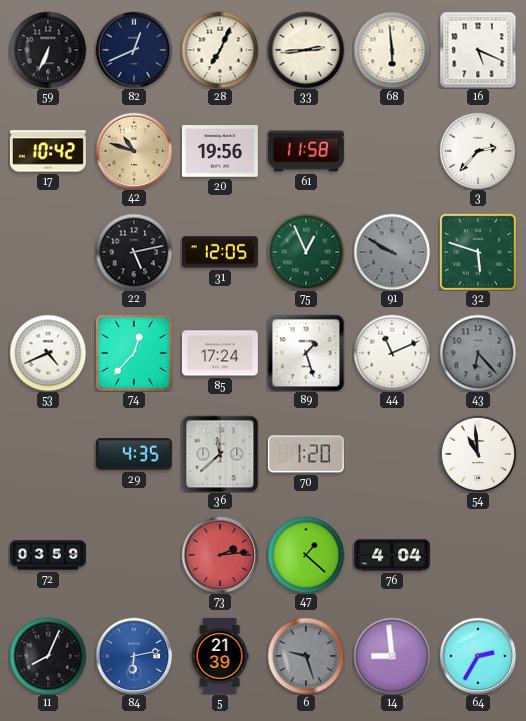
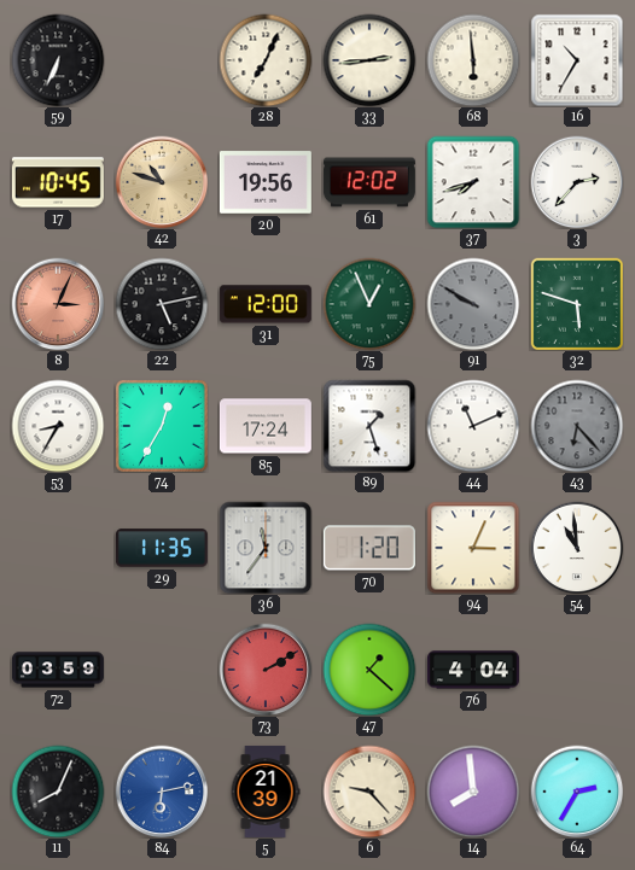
82: 12:41 -> none (134, 50)
16: 5:19 -> 10:35 (577, 60)
17: 10:42 -> 10:45 (58, 182)
61: 11:58 -> 12:02 (369, 182)
37: none -> 7:42 (473, 182)
8: none -> 3:04 (58, 304)
31: 12:05 -> 12:00 (266, 304)
53: 4:41 -> 8:35 (58, 426)
74: 12:37 -> 12:35 (162, 426)
29: 4:35 -> 11:35 (162, 548)
36: 11:38 -> 11:36 (266, 548)
94: none -> 3:04 (473, 548)
73: 2:14 -> 2:10 (266, 670)
6: 9:27 -> 9:23 (369, 792)
6 dial: grey -> cream (369, 792)
14: 8:59 -> 7:59 (473, 792)
